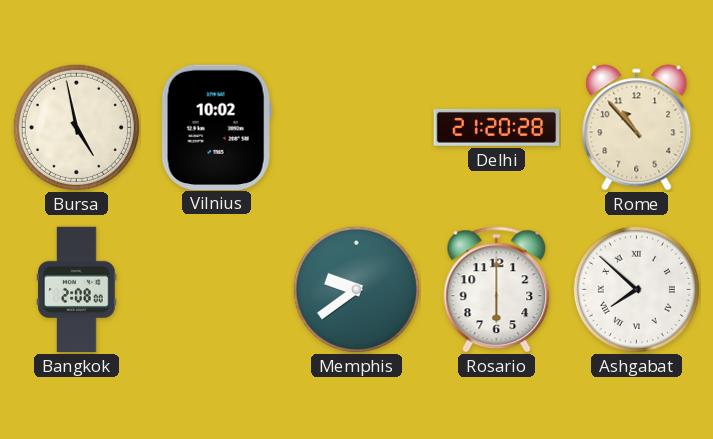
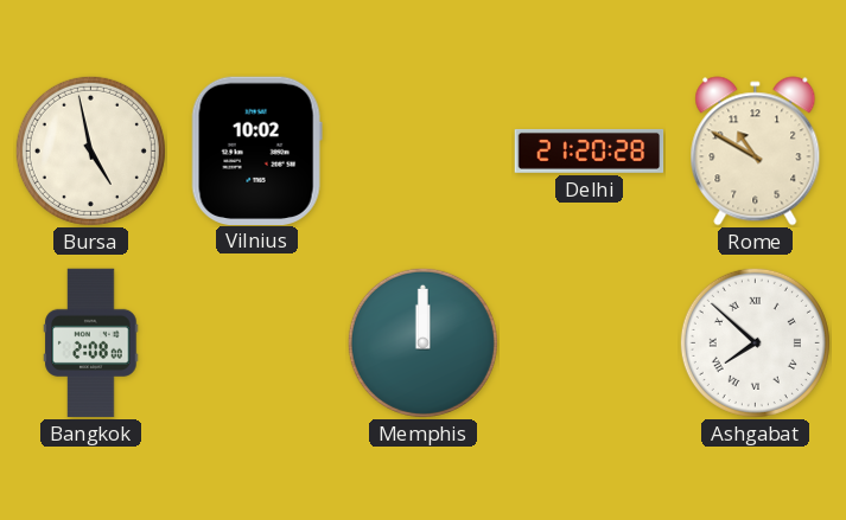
Rome: 10:53 -> 10:50 (756, 152)
Memphis: 9:39 -> 12:00 (422, 342)
Rosario: 6:00 -> none (497, 290)
